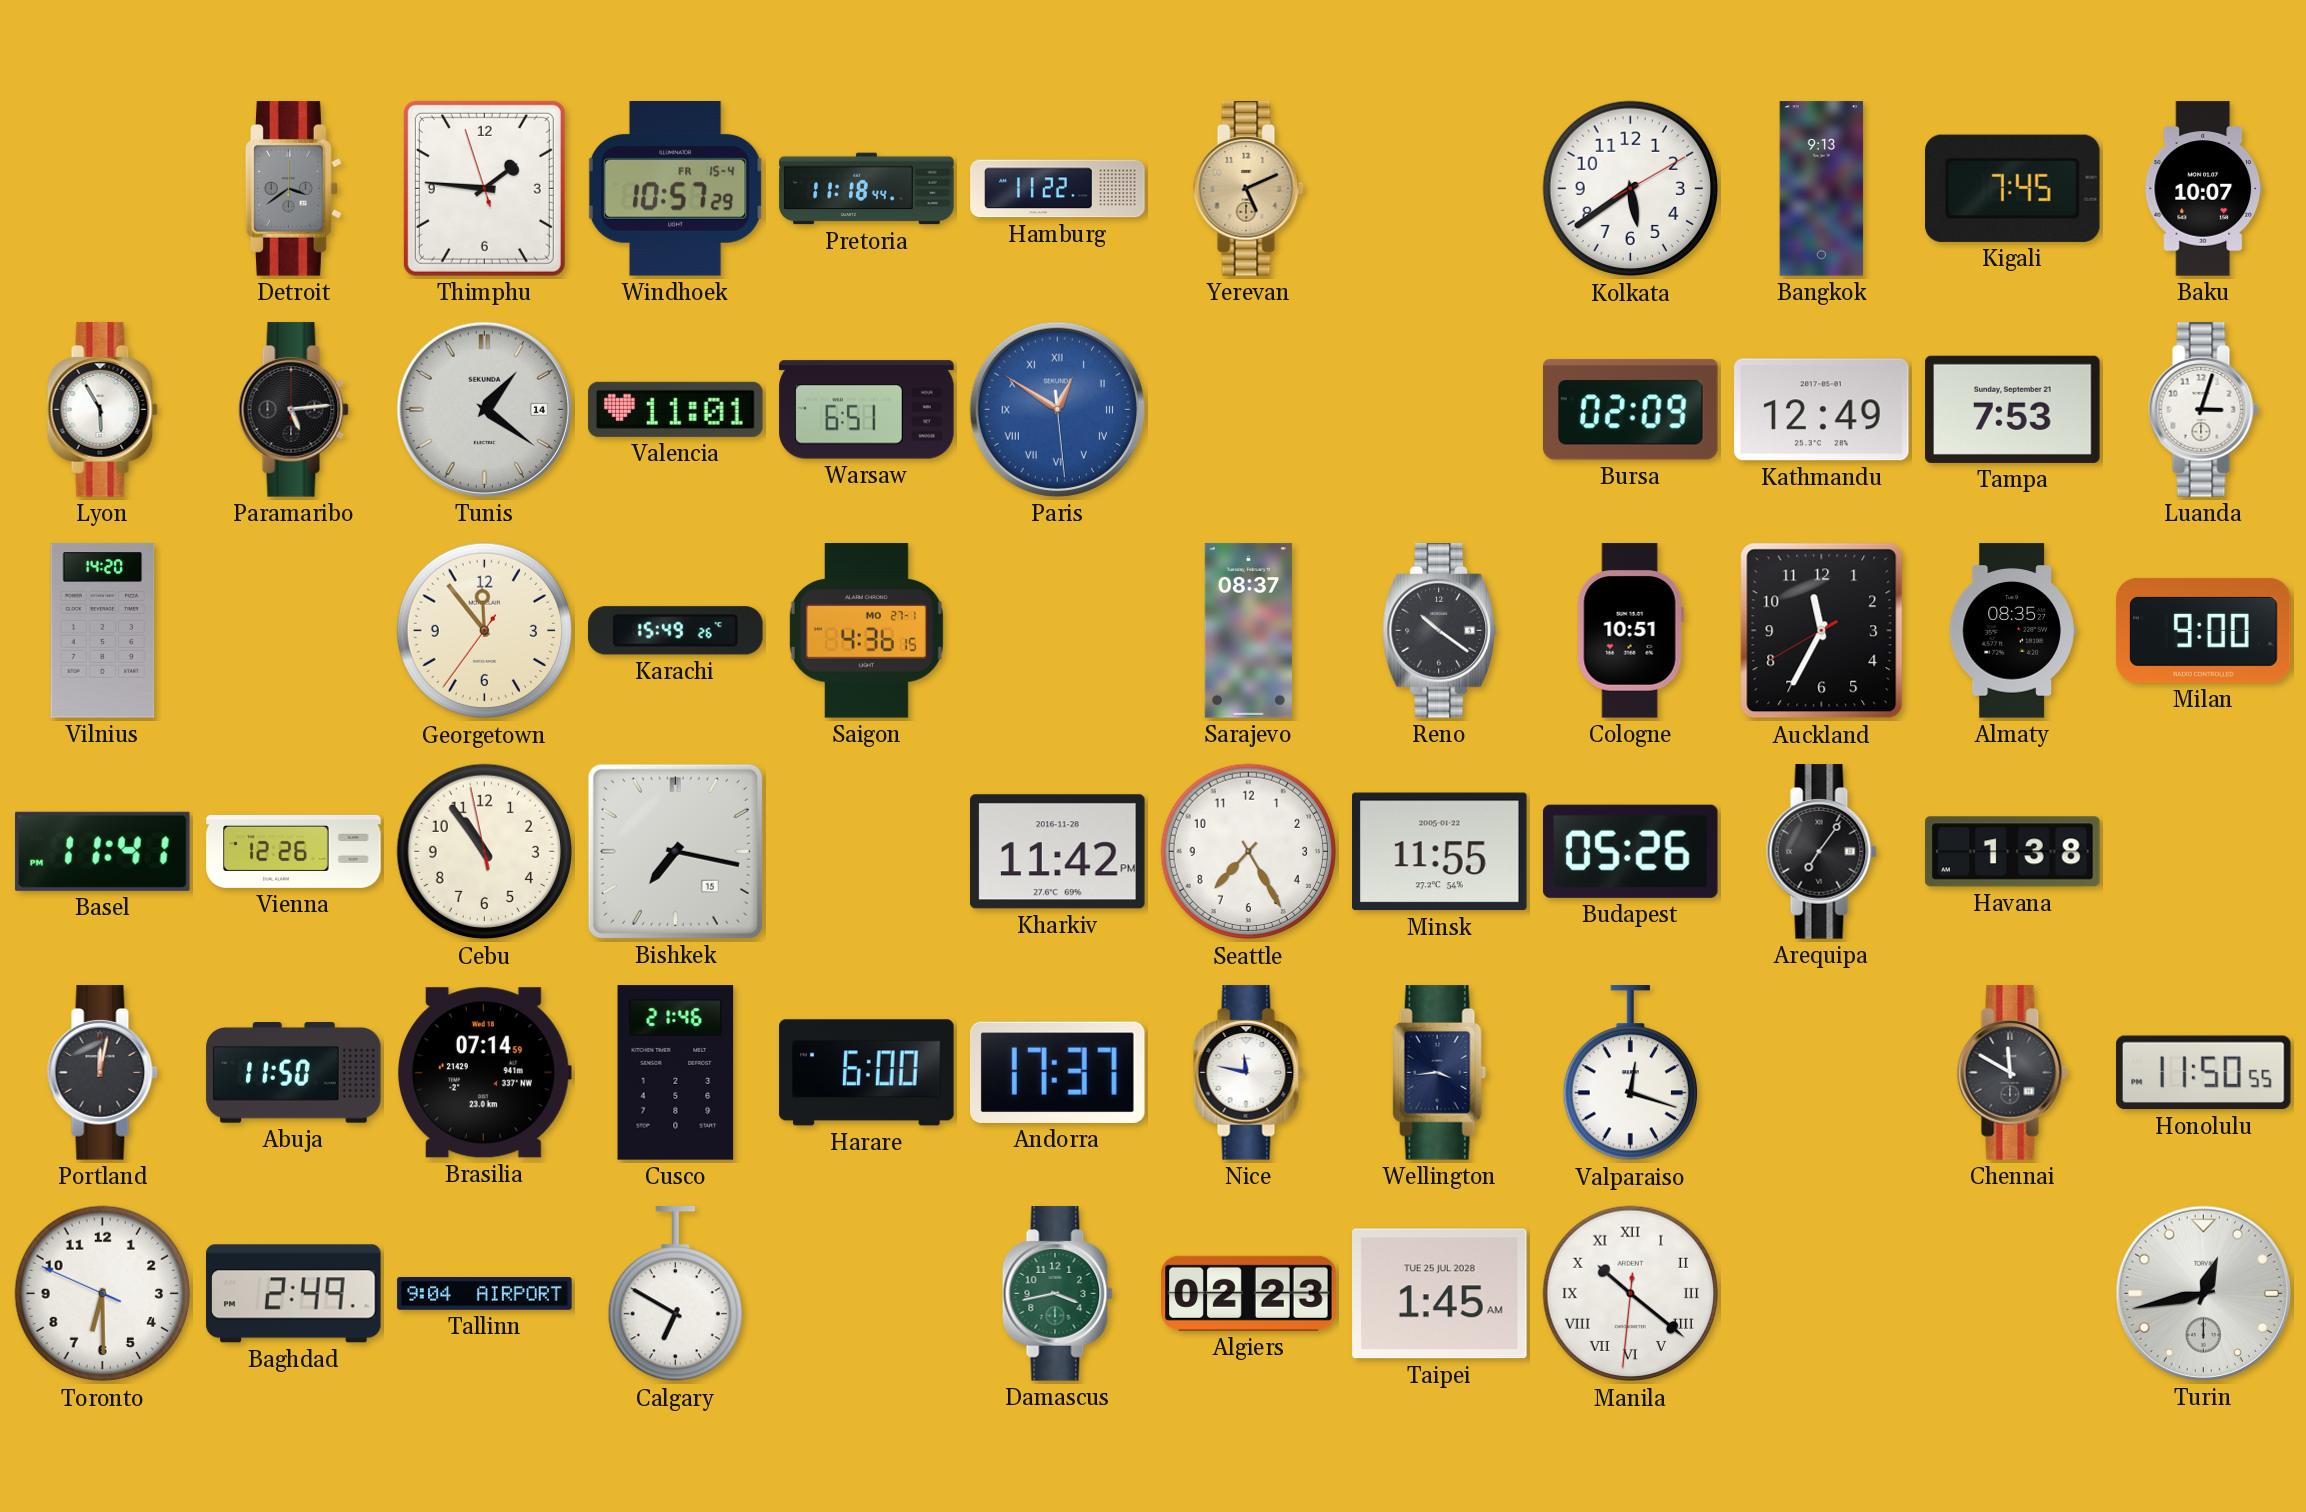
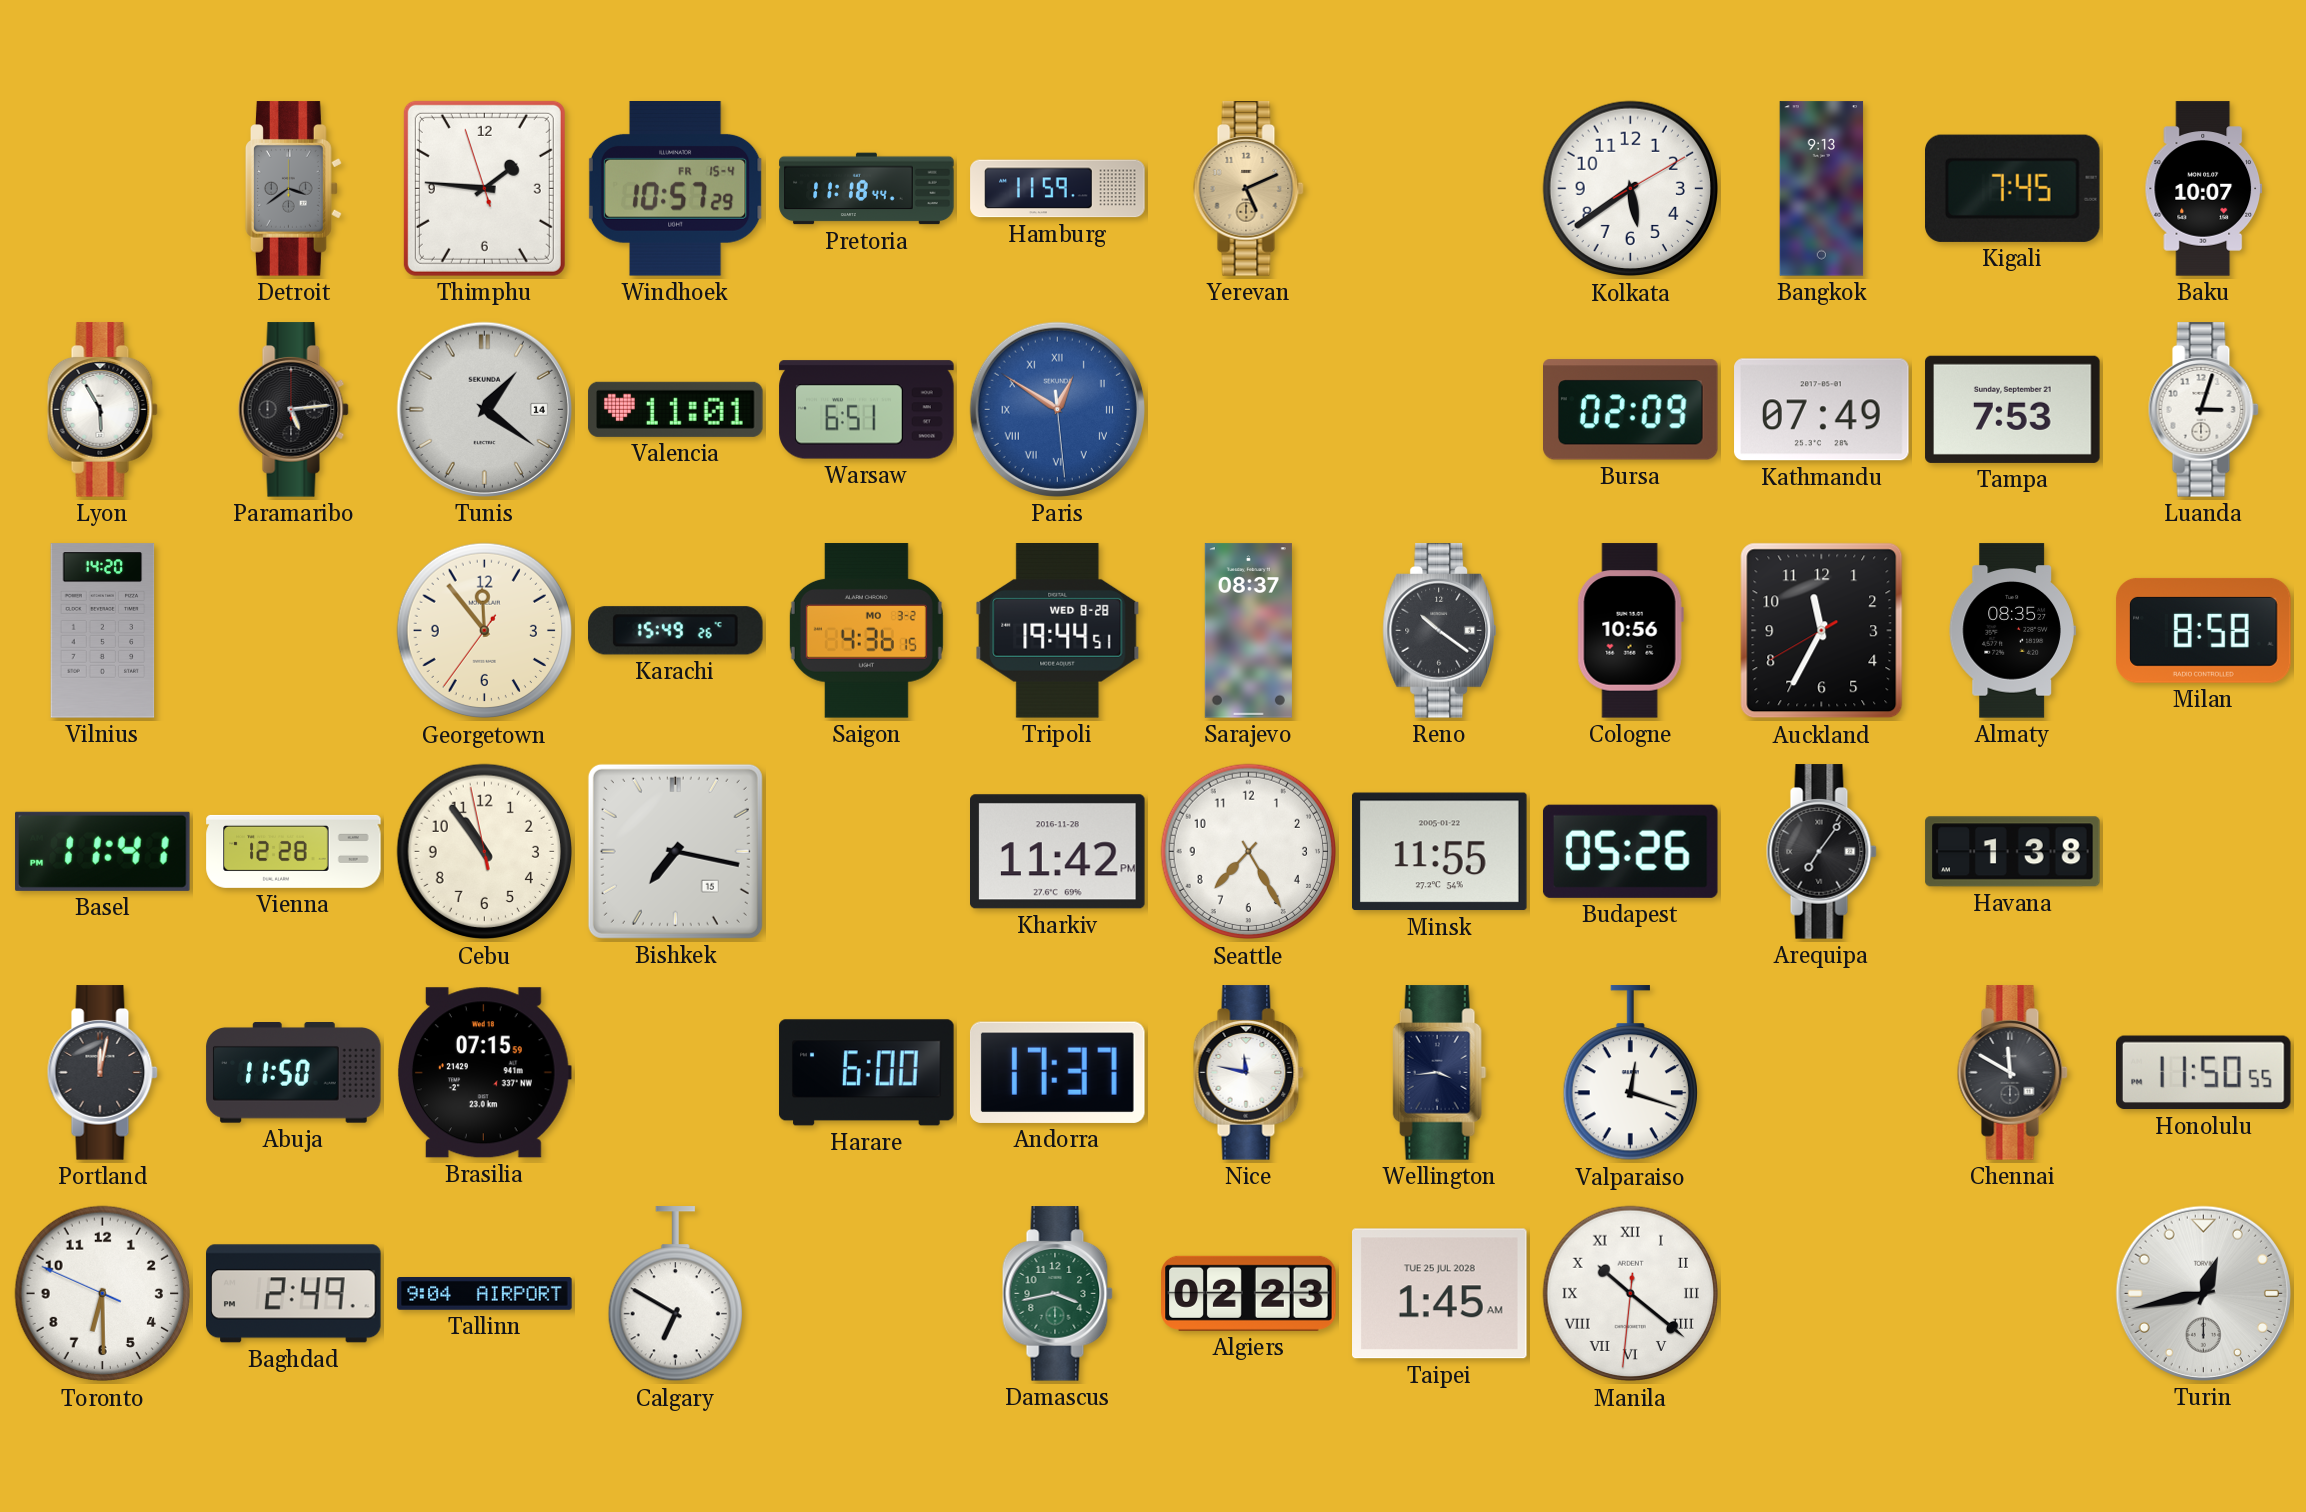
Hamburg: 11:22 -> 11:59 (1058, 189)
Kathmandu: 12:49 -> 07:49 (1822, 410)
Saigon date: MO 27-1 -> MO 3-2 (866, 631)
Tripoli: none -> 19:44 (1058, 631)
Cologne: 10:51 -> 10:56 (1630, 631)
Milan: 9:00 -> 8:58 (2204, 630)
Vienna: 12:26 -> 12:28 (294, 851)
Brasilia: 07:14 -> 07:15 (484, 1073)
Cusco: 21:46 -> none (676, 1073)
